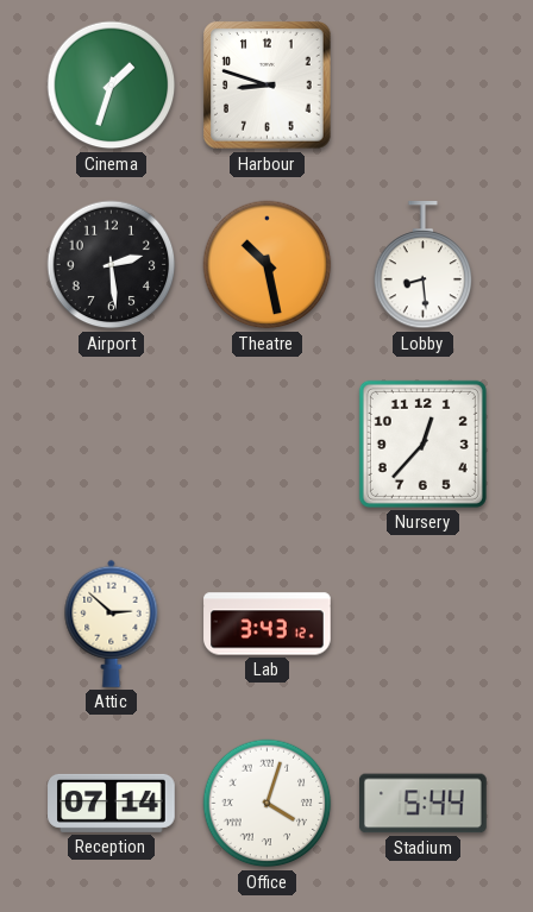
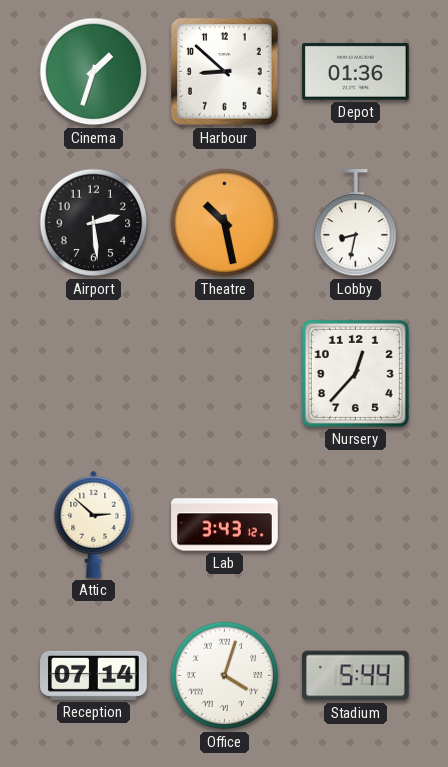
Harbour: 8:48 -> 8:52 (225, 72)
Depot: none -> 01:36 (356, 72)
Lobby: 8:29 -> 8:32 (356, 224)
